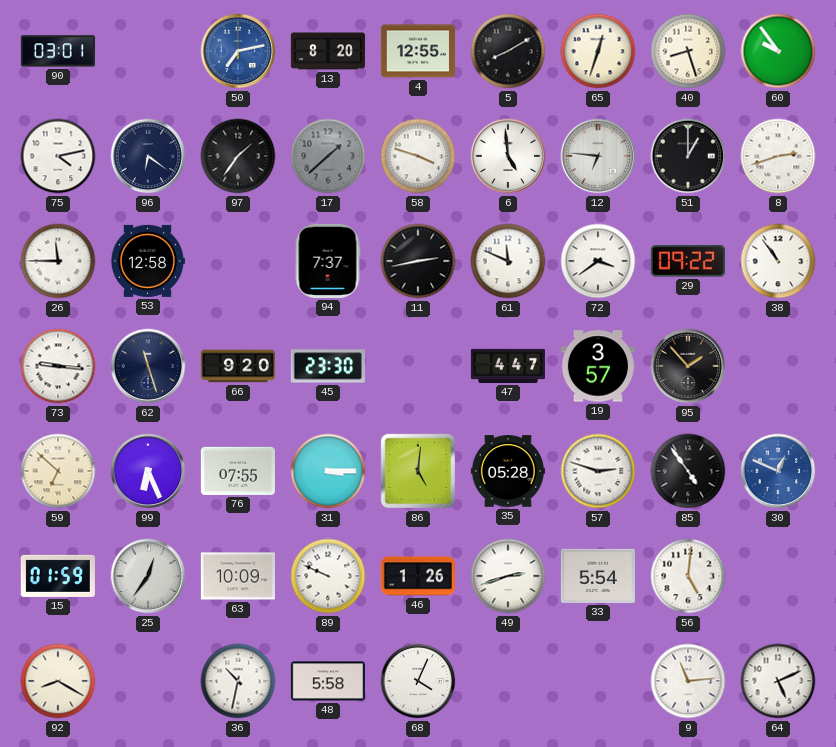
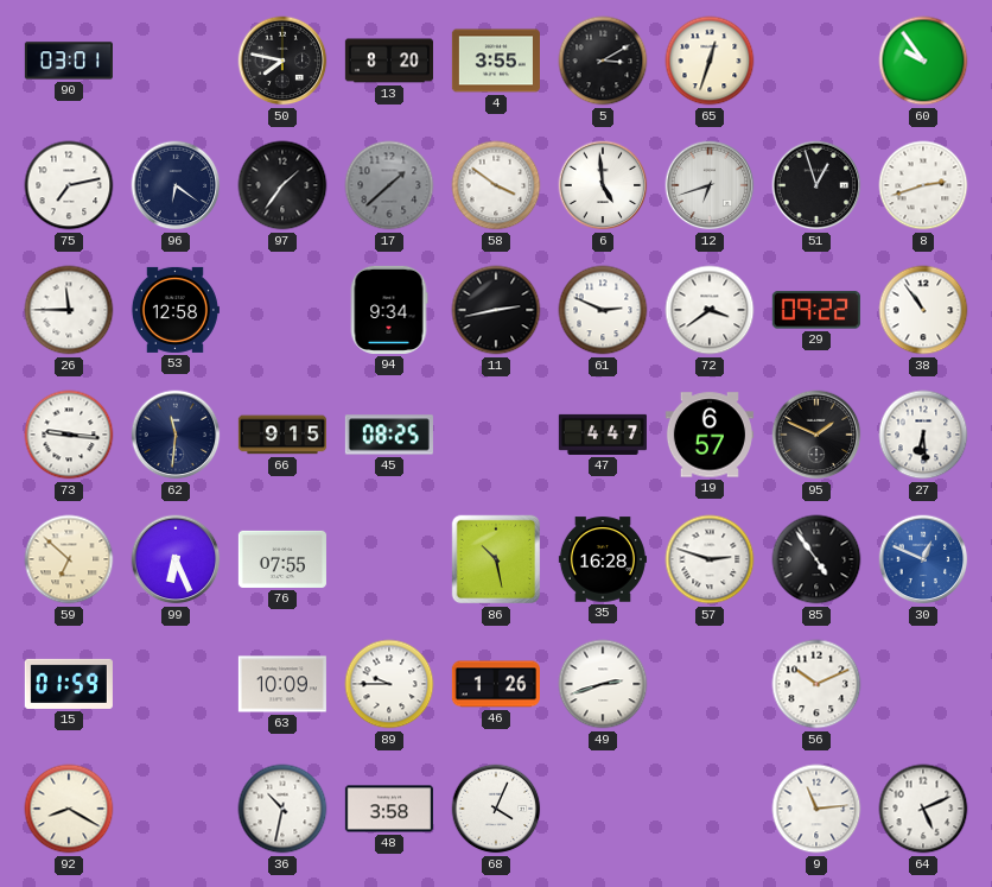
50: 7:13 -> 7:47 (282, 61)
50 dial: blue -> black (282, 61)
4: 12:55 -> 3:55 (496, 61)
5: 8:10 -> 3:10 (603, 61)
40: 8:27 -> none (688, 51)
75: 4:13 -> 7:13 (69, 185)
58: 3:48 -> 3:51 (496, 185)
12: 6:46 -> 6:42 (710, 185)
51: 1:00 -> 12:57 (816, 185)
94: 7:37 -> 9:34 (389, 310)
61: 11:49 -> 2:49 (603, 310)
62: 11:27 -> 11:31 (176, 435)
66: 9:20 -> 9:15 (282, 435)
45: 23:30 -> 08:25 (389, 435)
19: 3:57 -> 6:57 (710, 435)
95: 1:53 -> 1:49 (816, 435)
27: none -> 6:29 (923, 435)
31: 3:15 -> none (328, 471)
86: 5:01 -> 10:28 (496, 559)
35: 05:28 -> 16:28 (603, 559)
25: 12:36 -> none (148, 576)
89: 9:49 -> 9:45 (389, 684)
33: 5:54 -> none (598, 576)
56: 5:01 -> 10:11 (816, 684)
48: 5:58 -> 3:58 (389, 809)
